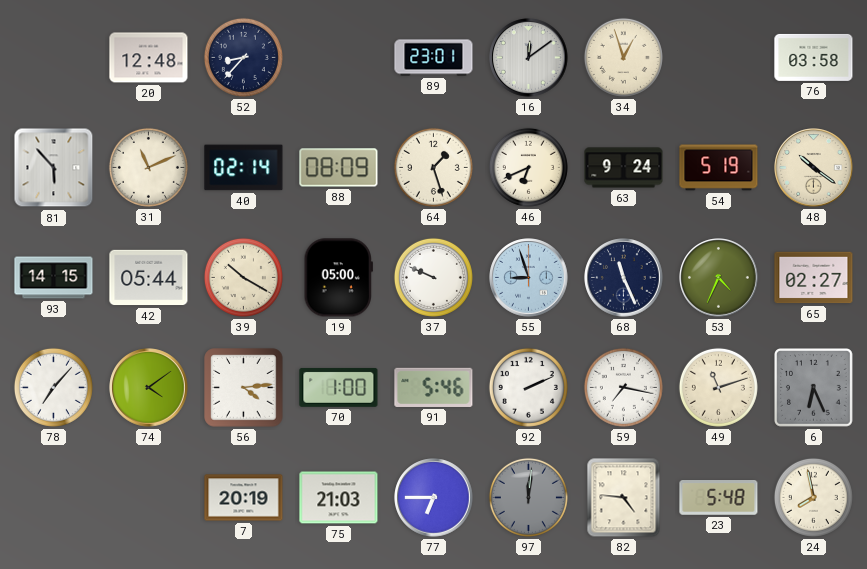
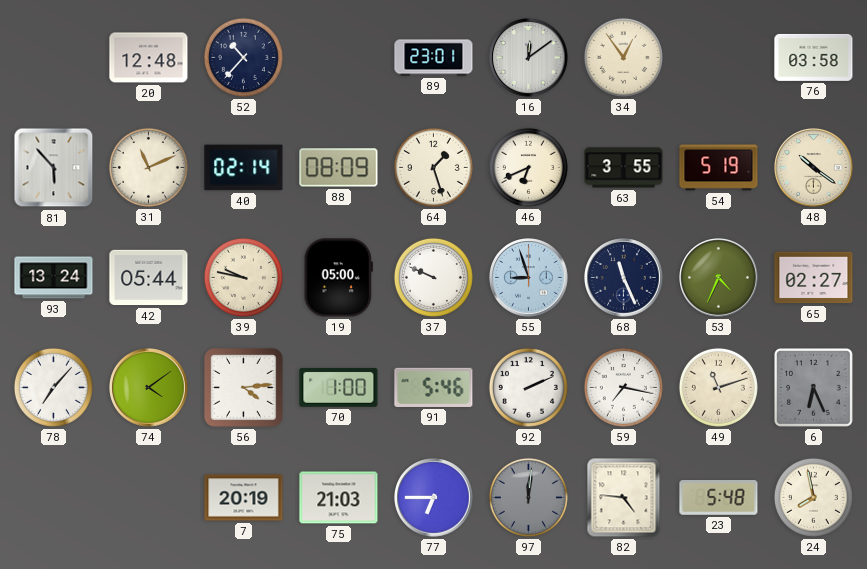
52: 8:37 -> 10:37 (243, 57)
34: 12:57 -> 12:54 (623, 57)
63: 9:24 -> 3:55 (624, 168)
93: 14:15 -> 13:24 (54, 278)
39: 10:20 -> 9:47 (243, 277)
